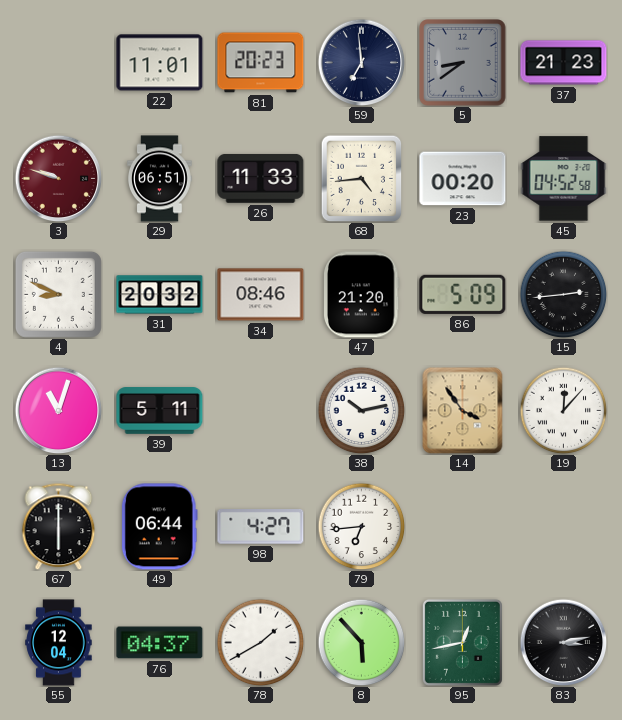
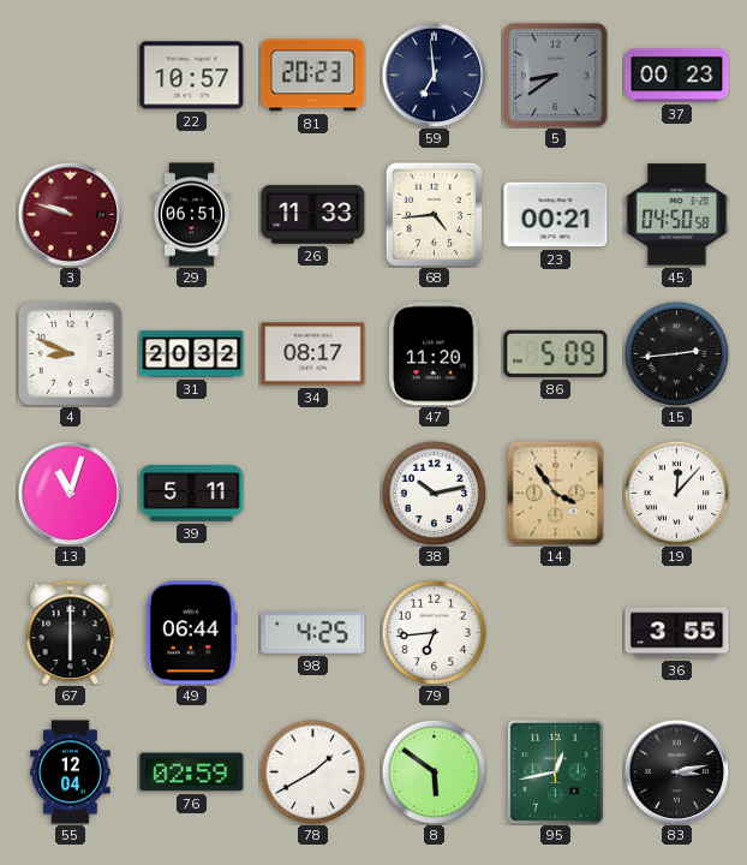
22: 11:01 -> 10:57 (192, 76)
37: 21:23 -> 00:23 (677, 76)
23: 00:20 -> 00:21 (556, 215)
45: 04:52 -> 04:50 (677, 215)
34: 08:46 -> 08:17 (313, 354)
47: 21:20 -> 11:20 (435, 354)
98: 4:27 -> 4:25 (313, 633)
36: none -> 3:55 (677, 633)
76: 04:37 -> 02:59 (192, 772)
8: 5:53 -> 5:51 (434, 771)
